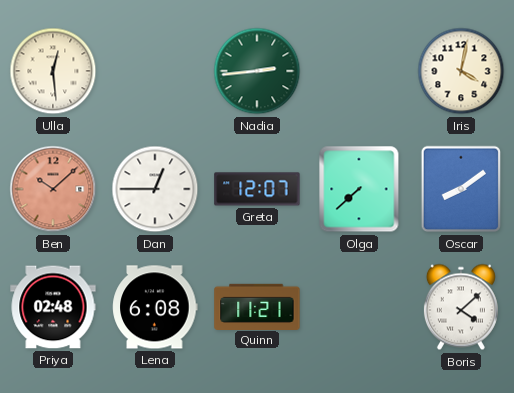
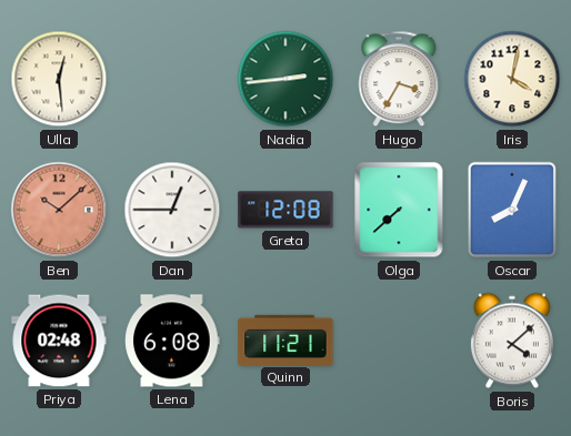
Hugo: none -> 3:35 (399, 79)
Greta: 12:07 -> 12:08 (285, 210)
Oscar: 8:09 -> 8:04 (512, 210)
